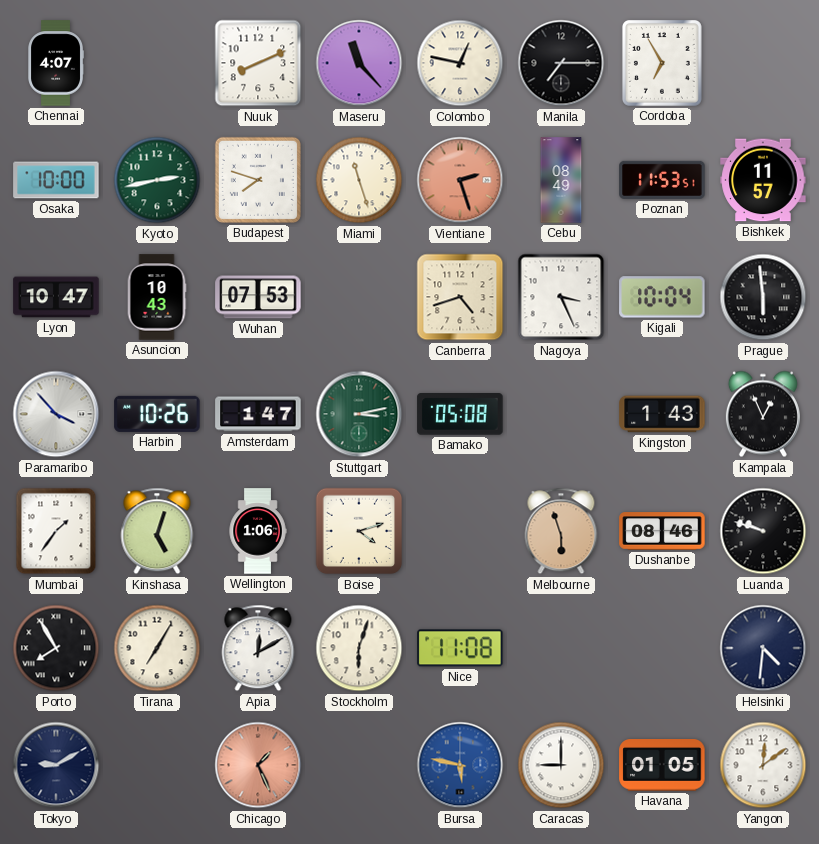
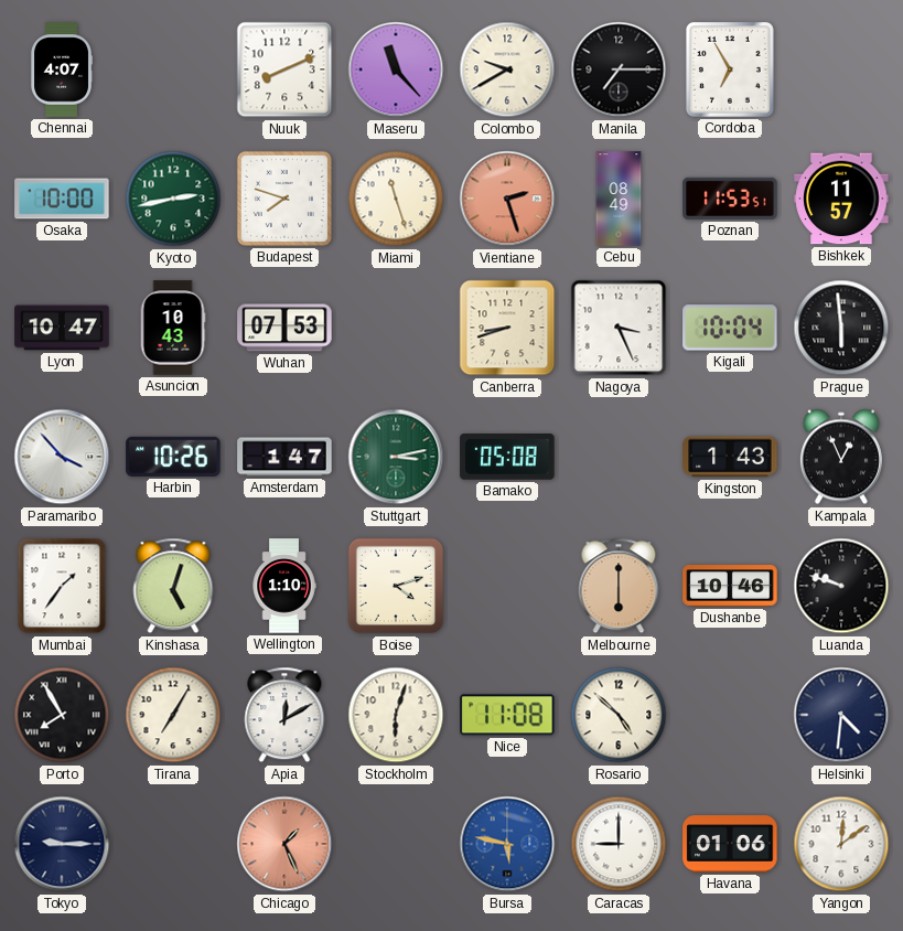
Colombo: 12:47 -> 9:40 (507, 69)
Canberra: 4:42 -> 8:42 (507, 328)
Wellington: 1:06 -> 1:10 (284, 586)
Melbourne: 5:57 -> 6:00 (619, 586)
Dushanbe: 08:46 -> 10:46 (730, 586)
Rosario: none -> 4:52 (619, 715)
Tokyo: 9:10 -> 9:15 (62, 844)
Havana: 01:05 -> 01:06 (730, 844)
